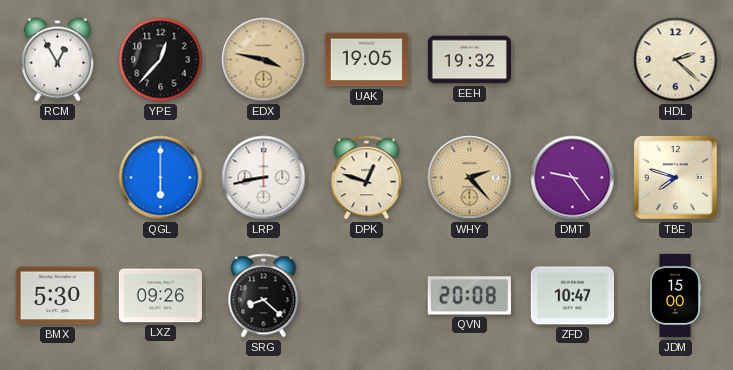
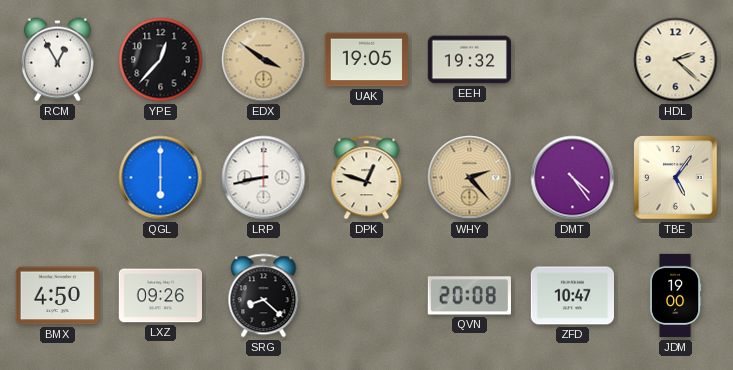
EDX: 3:47 -> 3:51 (264, 60)
DMT: 9:24 -> 4:24 (573, 178)
TBE: 7:48 -> 5:06 (676, 178)
BMX: 5:30 -> 4:50 (57, 296)
JDM: 15:00 -> 19:00 (675, 296)
